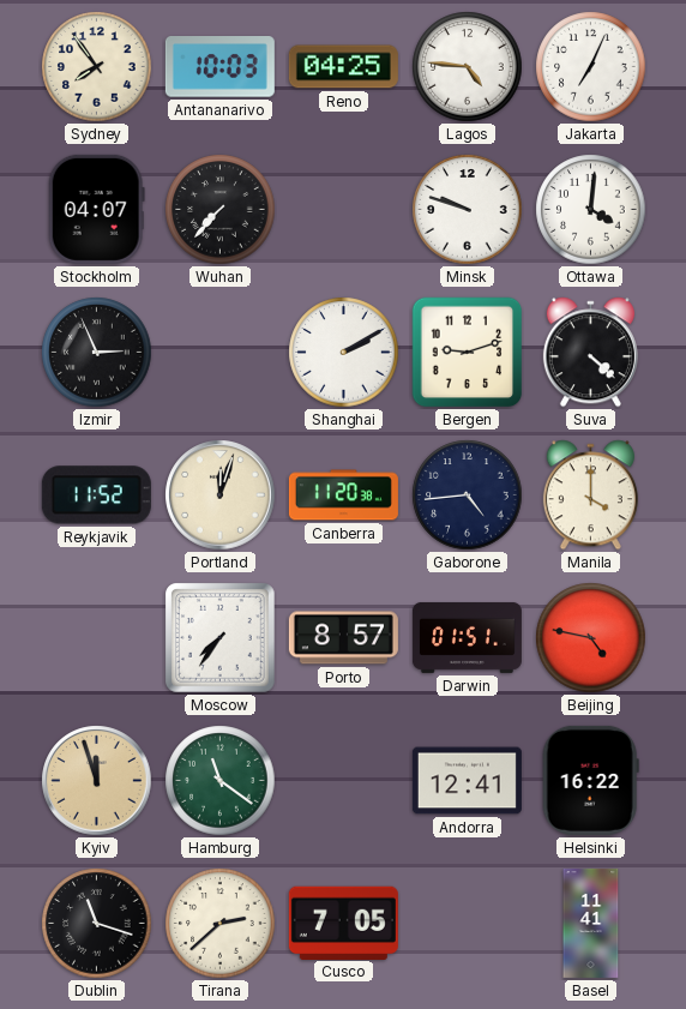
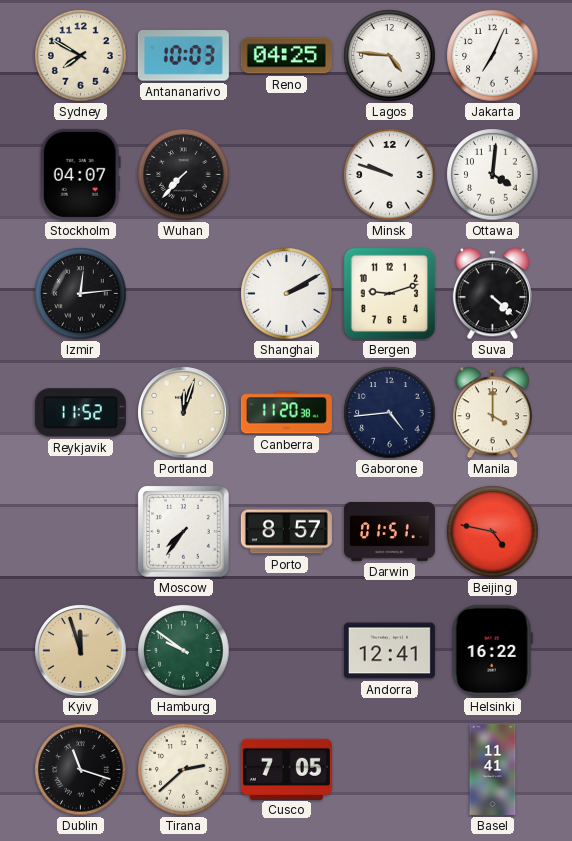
Sydney: 7:54 -> 7:50 (81, 56)
Izmir: 2:56 -> 12:14 (81, 294)
Hamburg: 11:21 -> 9:51 (184, 651)
